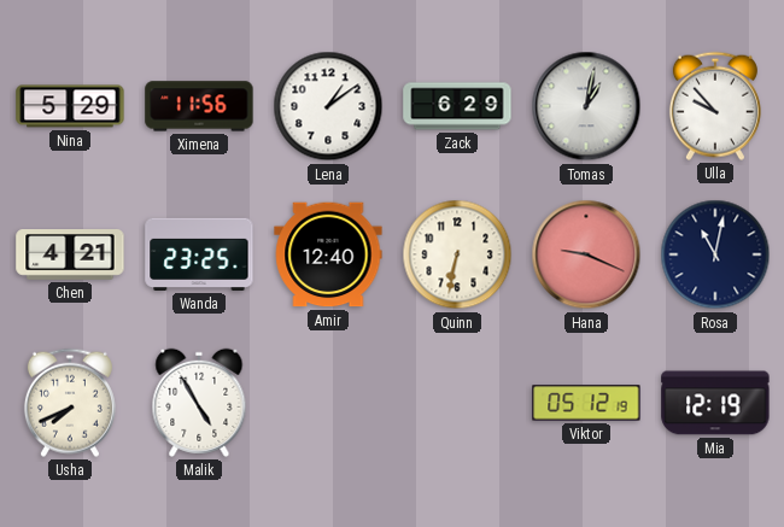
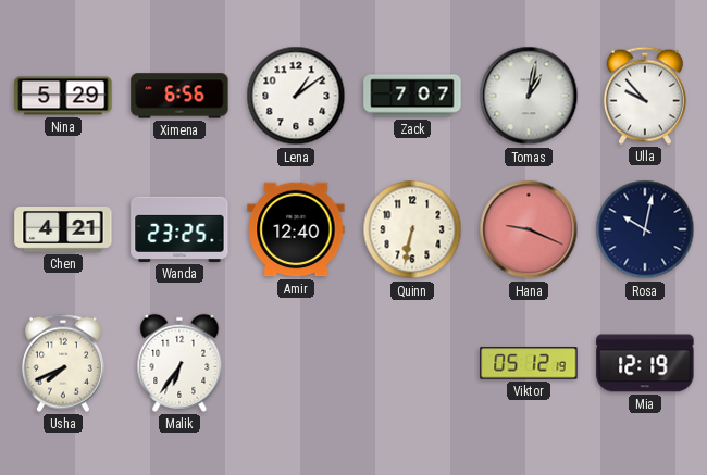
Ximena: 11:56 -> 6:56 (179, 96)
Zack: 6:29 -> 7:07 (412, 96)
Rosa: 11:02 -> 10:02 (645, 229)
Malik: 4:55 -> 6:36 (179, 363)
